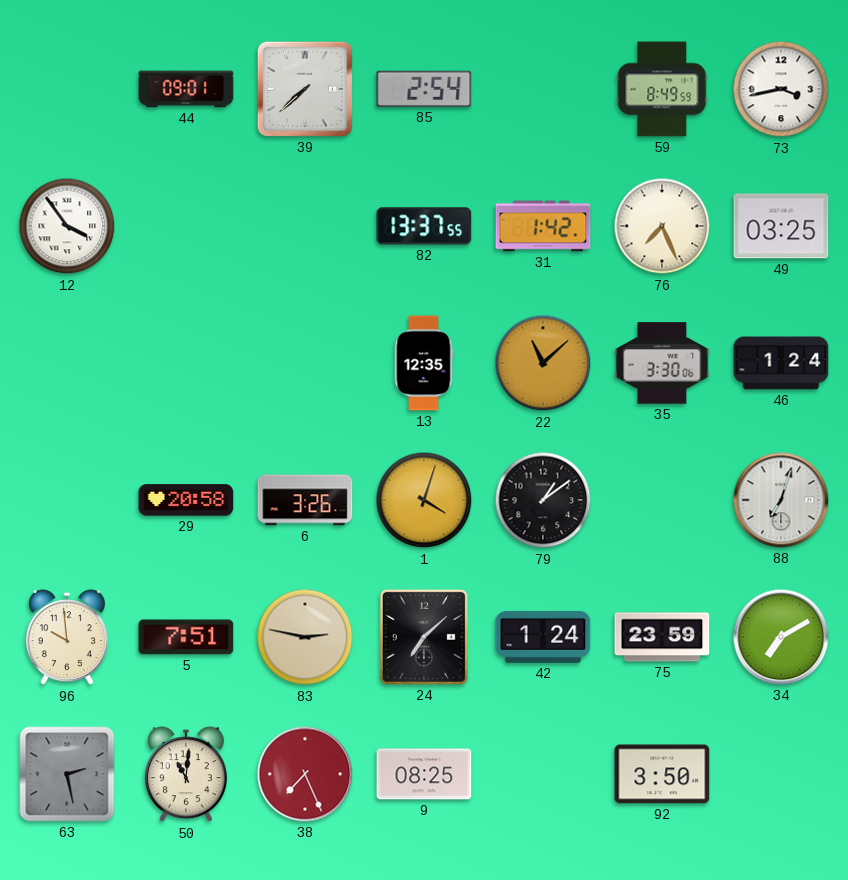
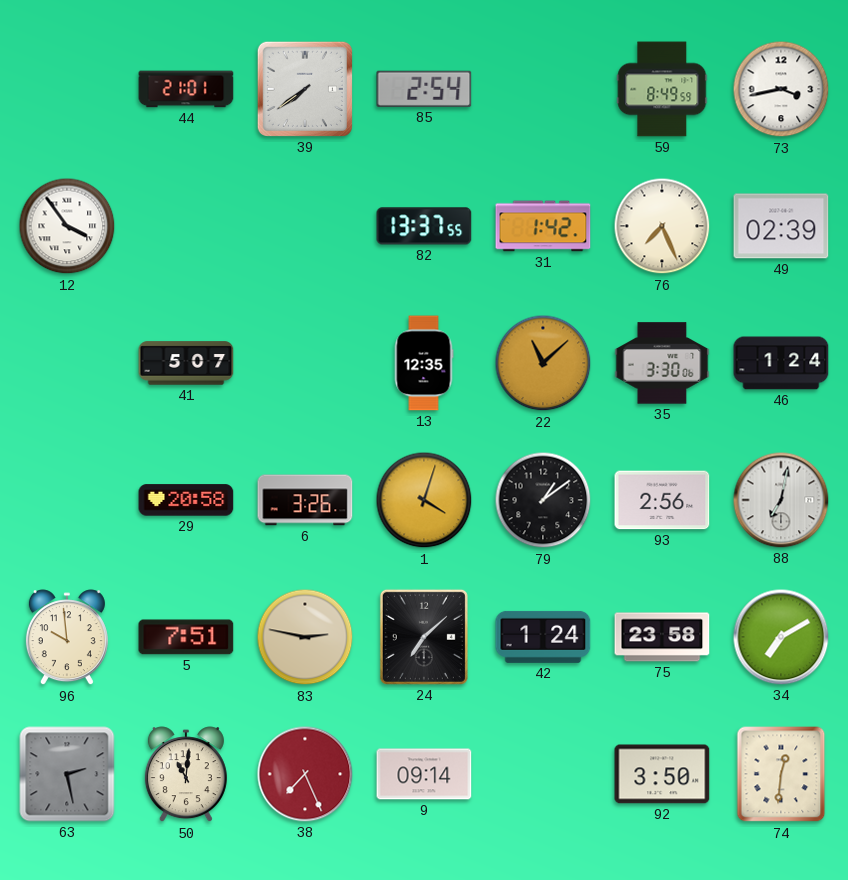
44: 09:01 -> 21:01 (186, 89)
39: 7:38 -> 7:39 (305, 89)
49: 03:25 -> 02:39 (781, 226)
41: none -> 5:07 (186, 363)
93: none -> 2:56 (662, 500)
88: 7:03 -> 7:02 (781, 500)
75: 23:59 -> 23:58 (662, 637)
9: 08:25 -> 09:14 (424, 774)
74: none -> 12:31 (781, 774)
